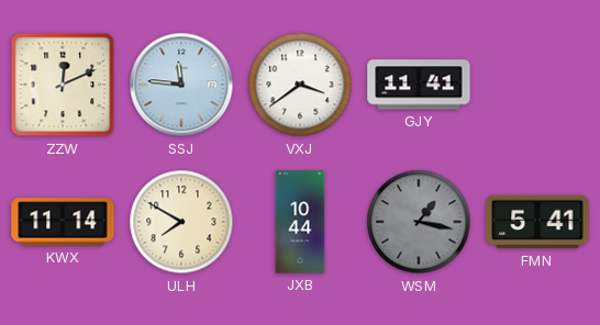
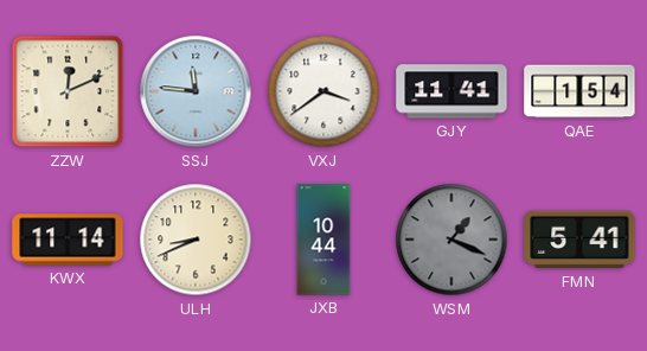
QAE: none -> 1:54 (579, 91)
ULH: 7:50 -> 8:41 (196, 240)
WSM: 1:17 -> 1:19 (451, 240)
